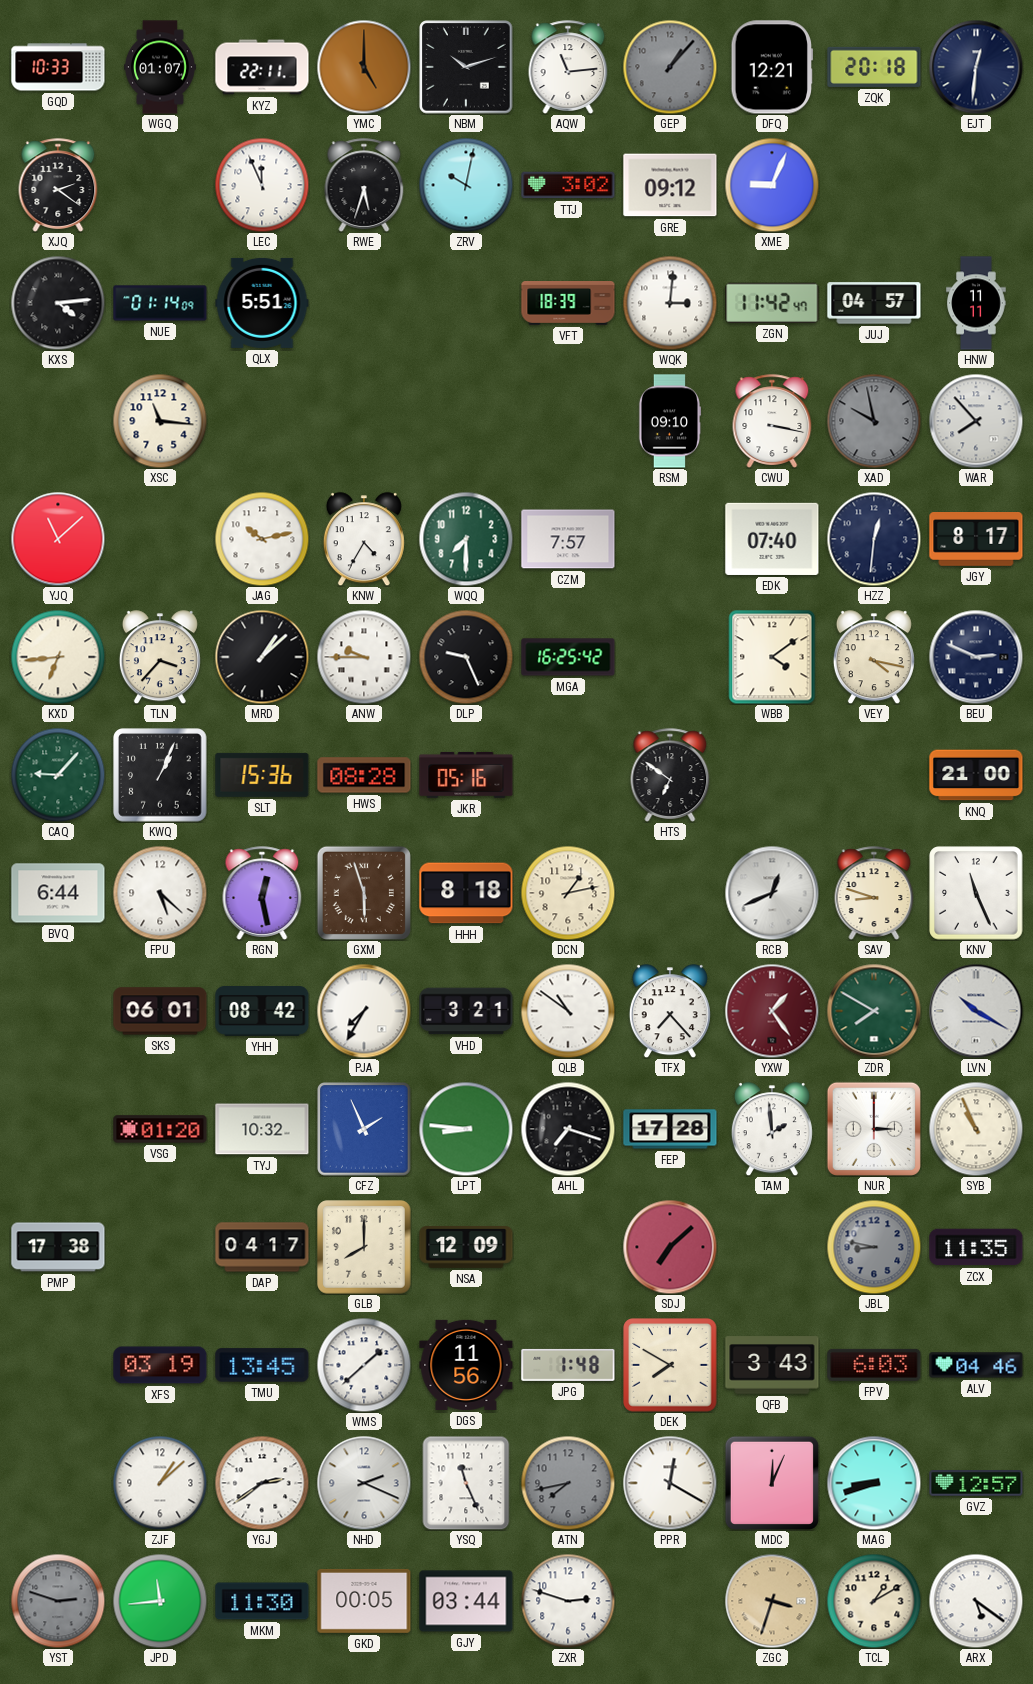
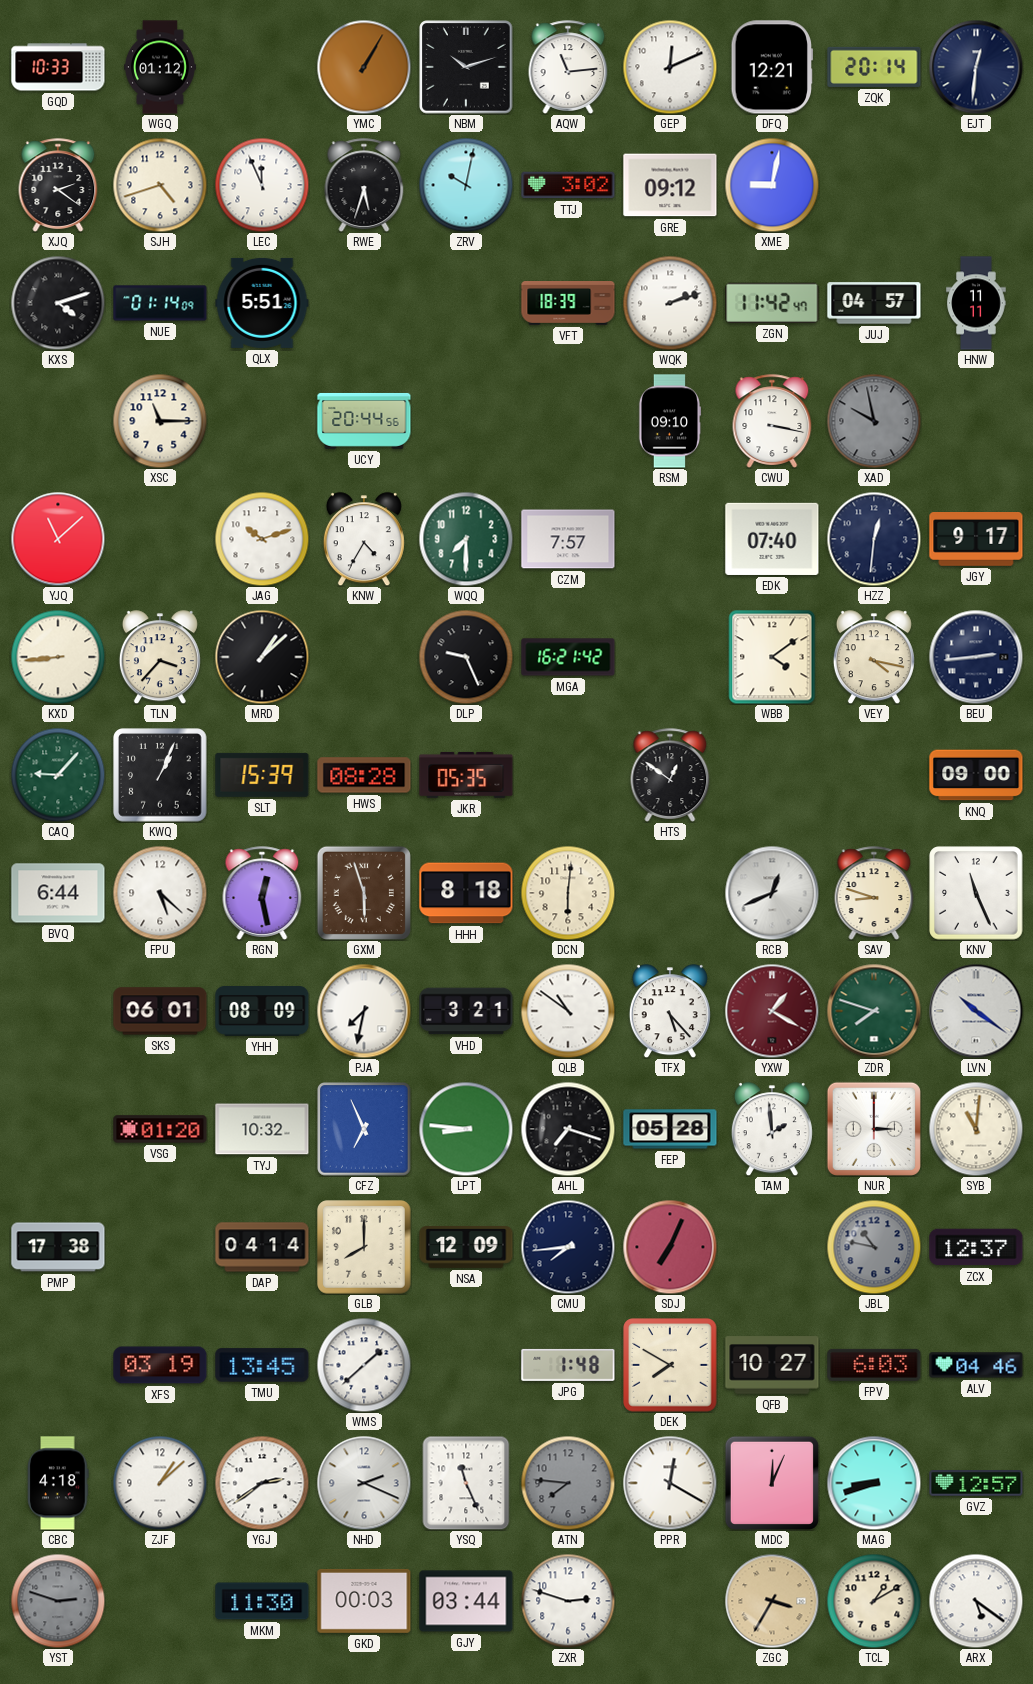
WGQ: 01:07 -> 01:12 (160, 67)
KYZ: 22:11 -> none (262, 67)
YMC: 5:00 -> 1:05 (364, 67)
GEP: 1:07 -> 12:11 (670, 67)
GEP dial: grey -> white (670, 67)
ZQK: 20:18 -> 20:14 (874, 67)
SJH: none -> 4:42 (160, 185)
XME: 9:04 -> 9:02 (772, 185)
KXS: 4:14 -> 4:12 (58, 303)
WQK: 3:01 -> 2:12 (670, 303)
XSC: 11:16 -> 11:15 (160, 421)
UCY: none -> 20:44 (364, 421)
WAR: 7:53 -> none (976, 421)
JAG: 10:13 -> 10:12 (262, 539)
JGY: 8:17 -> 9:17 (976, 540)
KXD: 6:44 -> 8:44 (58, 657)
ANW: 9:45 -> none (364, 657)
MGA: 16:25 -> 16:21 (568, 657)
BEU: 2:49 -> 2:44 (976, 657)
SLT: 15:36 -> 15:39 (262, 775)
JKR: 05:16 -> 05:35 (466, 775)
HTS: 6:51 -> 12:51 (670, 775)
KNQ: 21:00 -> 09:00 (976, 775)
DCN: 1:13 -> 6:01 (568, 893)
YHH: 08:42 -> 08:09 (262, 1012)
PJA: 7:35 -> 7:32 (364, 1011)
TFX: 7:23 -> 5:23 (670, 1011)
YXW: 1:24 -> 1:20 (772, 1011)
ZDR: 7:50 -> 7:48 (874, 1011)
LVN: 10:20 -> 10:21 (976, 1011)
CFZ: 1:56 -> 6:56 (364, 1129)
FEP: 17:28 -> 05:28 (670, 1129)
SYB: 10:56 -> 11:01 (976, 1129)
DAP: 04:17 -> 04:14 (262, 1247)
CMU: none -> 7:44 (568, 1247)
SDJ: 7:08 -> 7:04 (670, 1247)
JBL: 8:47 -> 10:47 (874, 1247)
ZCX: 11:35 -> 12:37 (976, 1247)
DGS: 11:56 -> none (466, 1365)
QFB: 3:43 -> 10:27 (772, 1365)
CBC: none -> 4:18 (58, 1483)
ATN: 7:43 -> 7:46 (568, 1483)
JPD: 11:44 -> none (160, 1601)
GKD: 00:05 -> 00:03 (364, 1601)
ZGC: 3:33 -> 3:35 (772, 1601)
